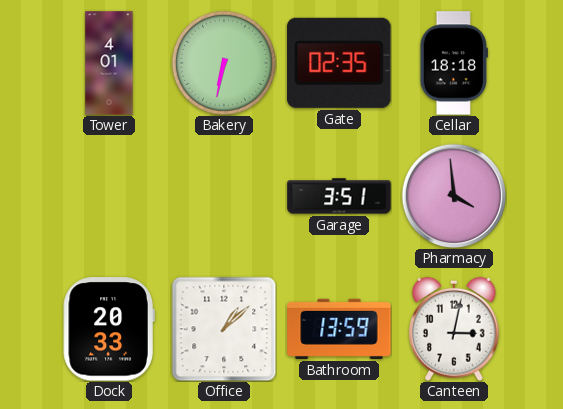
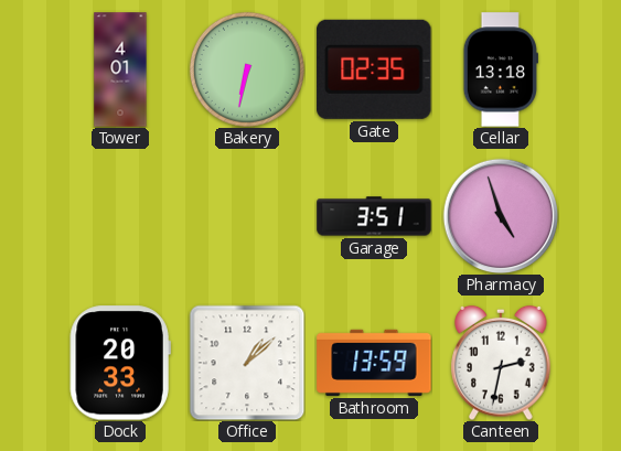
Cellar: 18:18 -> 13:18 (501, 69)
Pharmacy: 3:59 -> 4:57 (500, 215)
Canteen: 3:02 -> 2:32 (501, 363)
